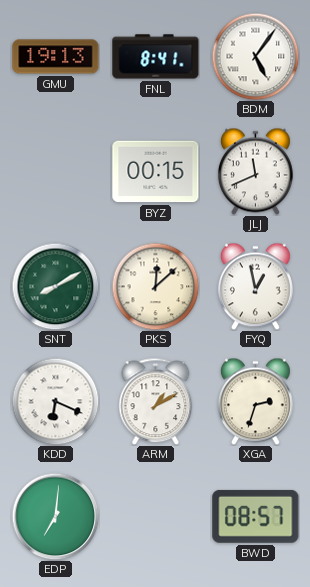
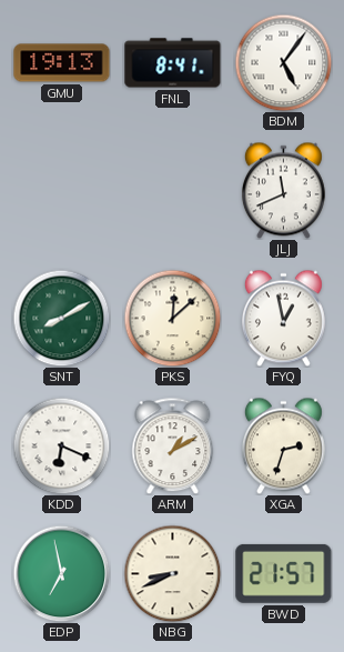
BYZ: 00:15 -> none (156, 172)
EDP: 7:01 -> 6:58 (61, 573)
NBG: none -> 8:41 (172, 573)
BWD: 08:57 -> 21:57 (284, 573)
